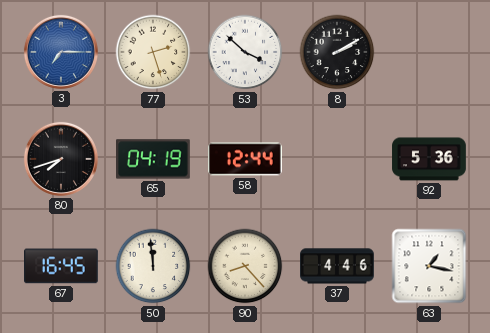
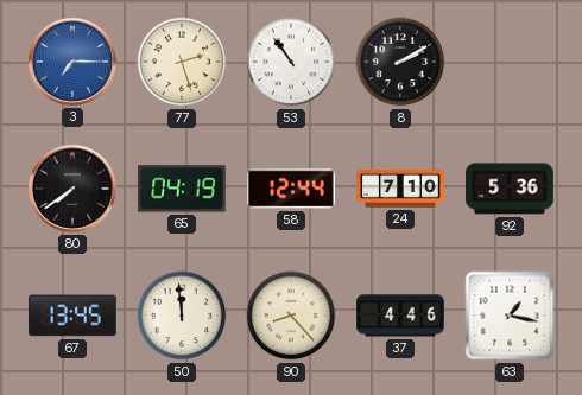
53: 3:52 -> 10:54 (291, 62)
80: 7:42 -> 7:39 (72, 189)
24: none -> 7:10 (400, 189)
67: 16:45 -> 13:45 (74, 316)
